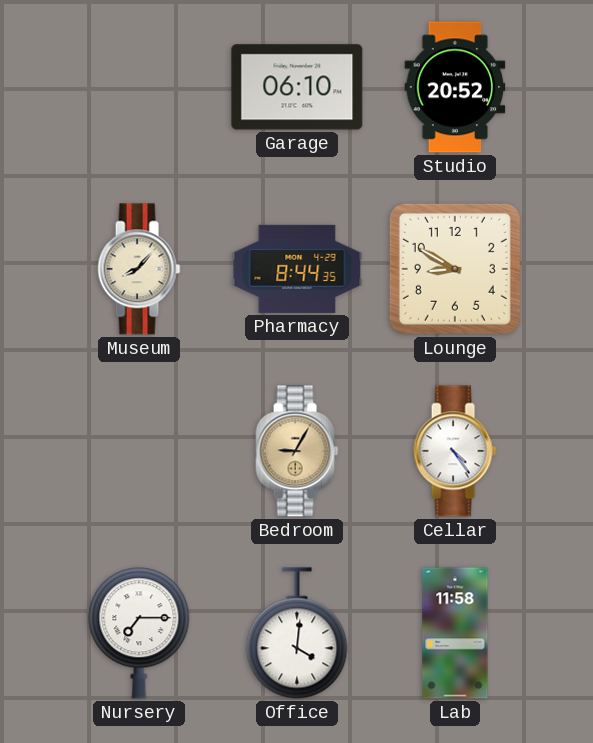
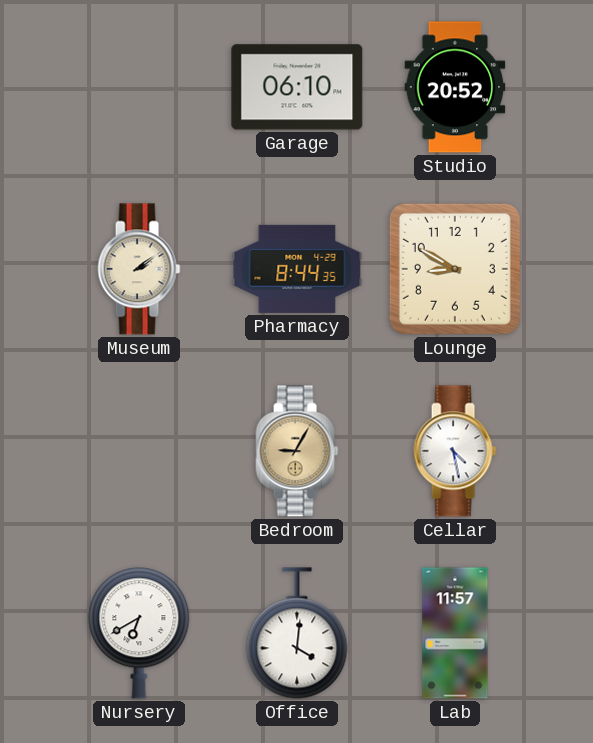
Museum: 8:07 -> 2:09 (139, 269)
Cellar: 4:24 -> 4:28 (455, 451)
Nursery: 7:15 -> 6:40 (139, 633)
Lab: 11:58 -> 11:57 (455, 633)
